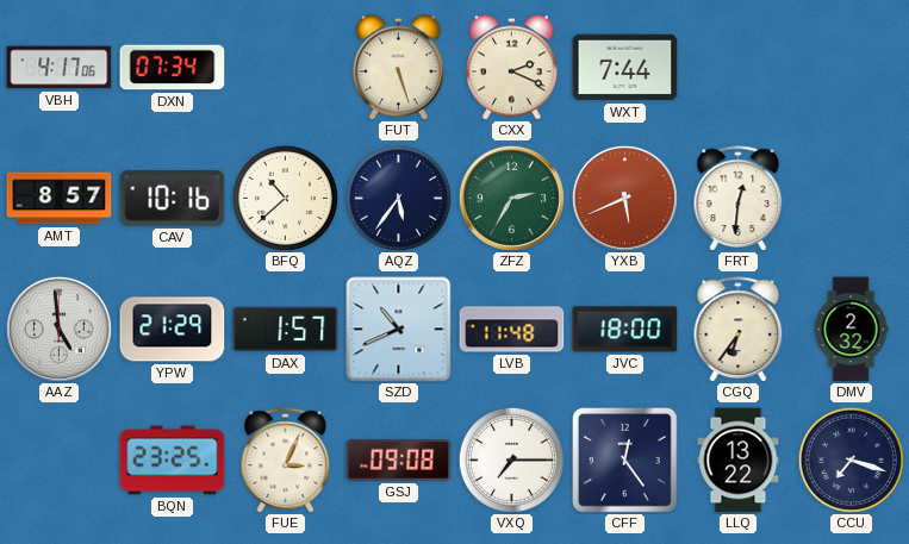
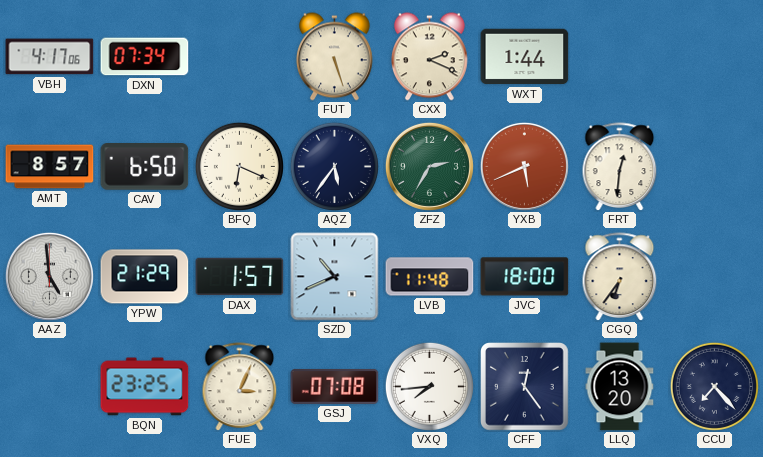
WXT: 7:44 -> 1:44 (525, 57)
CAV: 10:16 -> 6:50 (145, 167)
BFQ: 10:38 -> 6:19 (239, 166)
DMV: 2:32 -> none (851, 330)
GSJ: 09:08 -> 07:08 (335, 386)
VXQ: 7:15 -> 7:44 (429, 386)
LLQ: 13:22 -> 13:20 (620, 387)
CCU: 7:18 -> 7:23 (714, 386)
